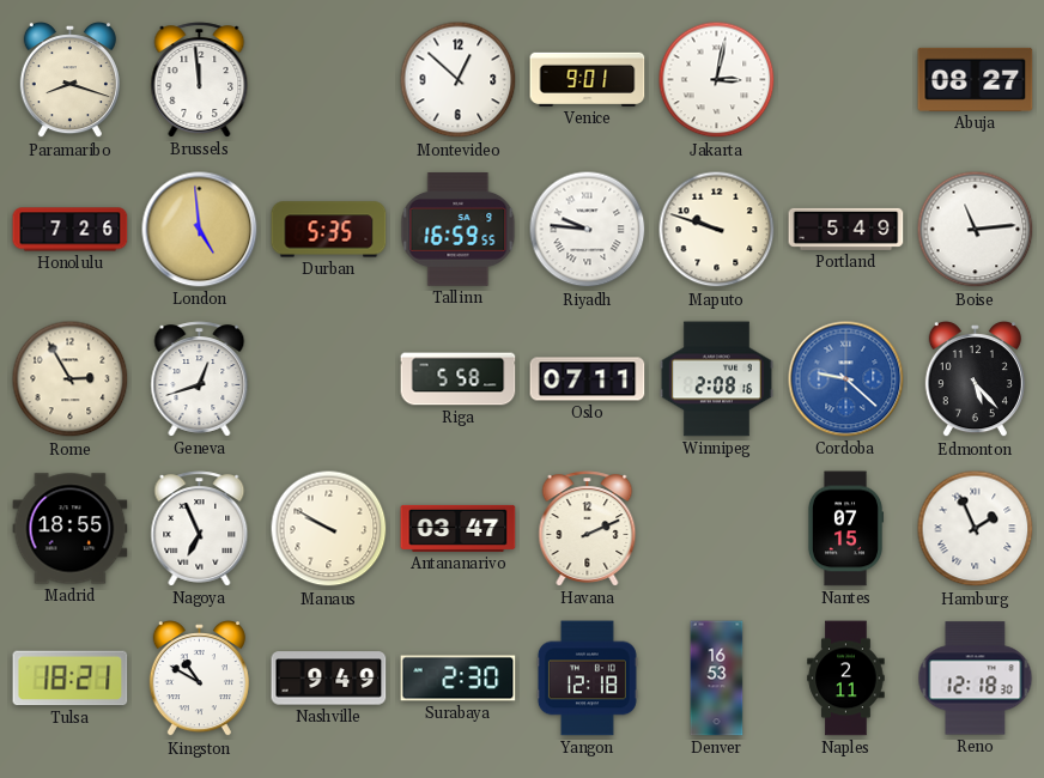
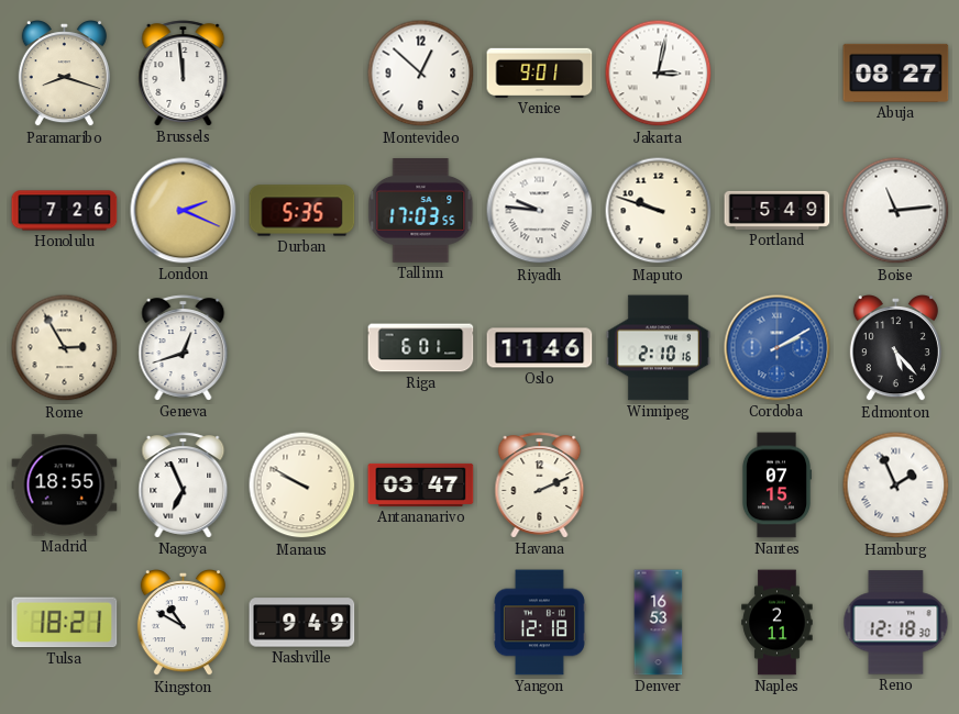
London: 4:59 -> 2:19 (184, 211)
Tallinn: 16:59 -> 17:03 (421, 211)
Riga: 5:58 -> 6:01 (421, 348)
Oslo: 07:11 -> 11:46 (540, 348)
Winnipeg: 2:08 -> 2:10 (658, 348)
Cordoba: 9:22 -> 2:10 (778, 348)
Surabaya: 2:30 -> none (459, 679)
